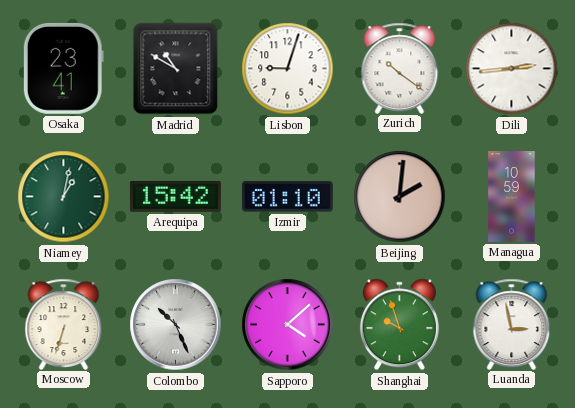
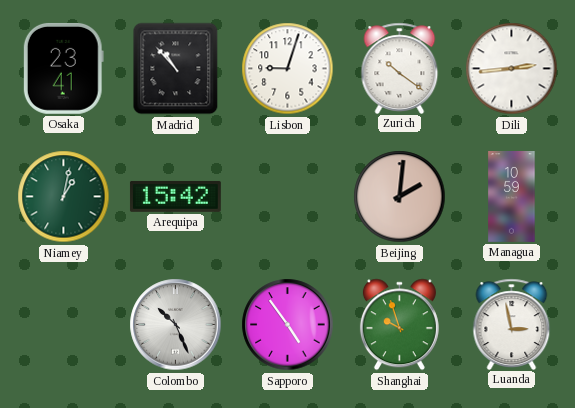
Madrid: 10:50 -> 10:53 (176, 69)
Izmir: 01:10 -> none (287, 197)
Moscow: 6:33 -> none (64, 324)
Sapporo: 4:08 -> 4:54 (288, 325)
